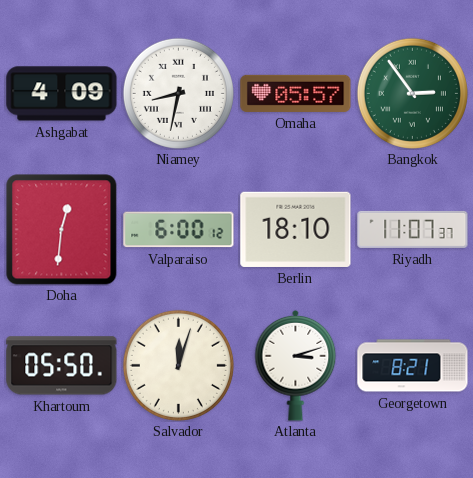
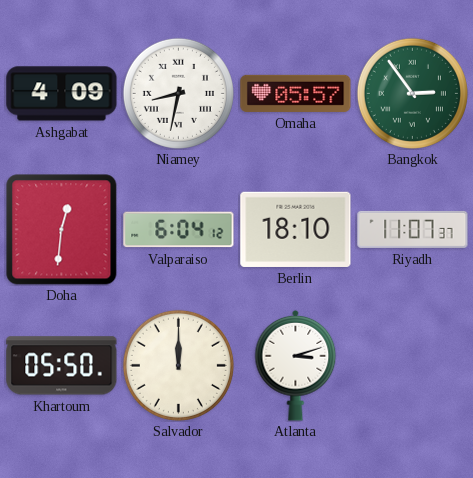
Valparaiso: 6:00 -> 6:04 (179, 230)
Salvador: 12:03 -> 12:00 (178, 365)
Georgetown: 8:21 -> none (413, 366)
